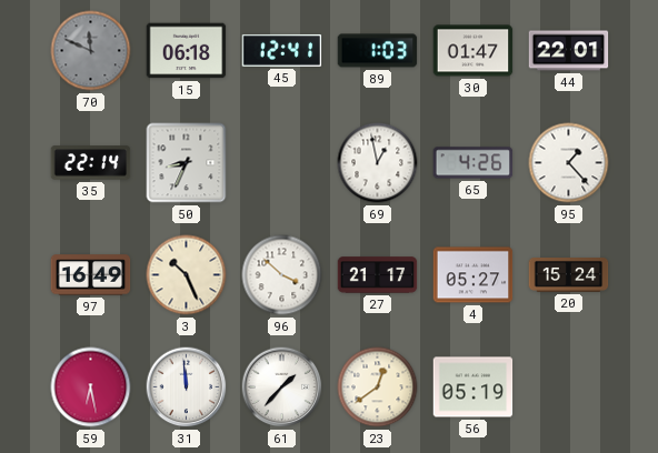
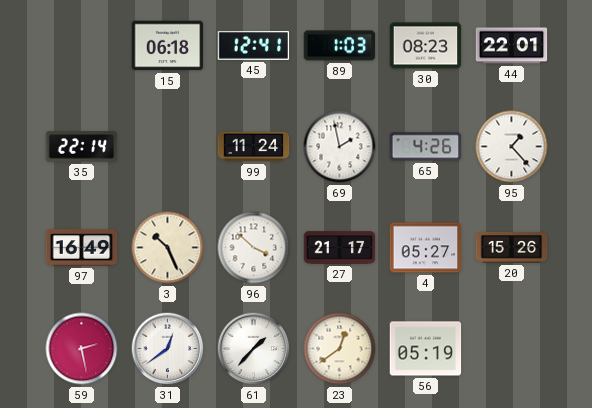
70: 11:49 -> none (91, 51)
30: 01:47 -> 08:23 (426, 46)
50: 8:34 -> none (187, 163)
99: none -> 11:24 (254, 147)
69: 12:58 -> 1:58 (340, 147)
20: 15:24 -> 15:26 (512, 248)
59: 6:28 -> 2:28 (82, 349)
31: 11:59 -> 12:39 (168, 349)
